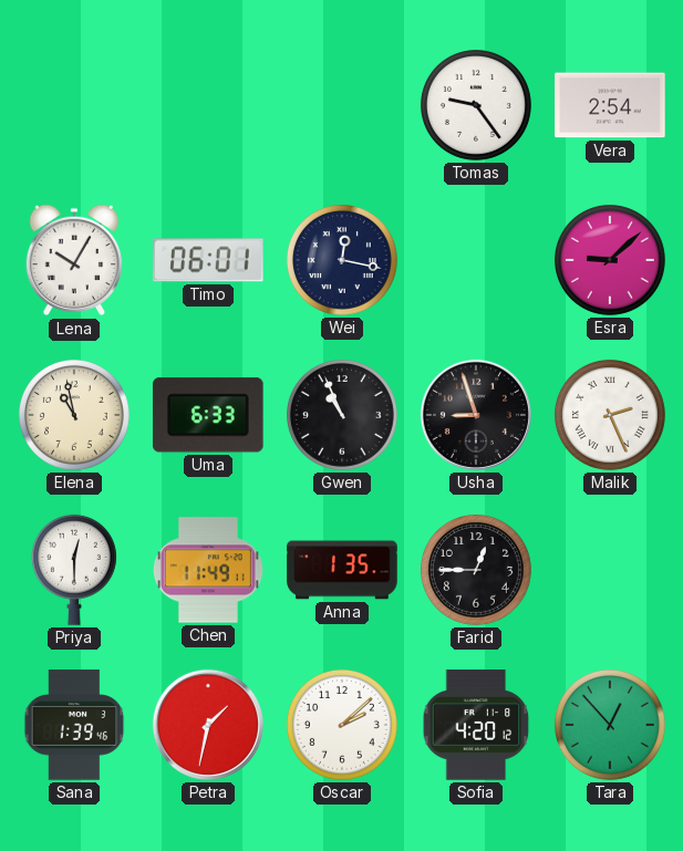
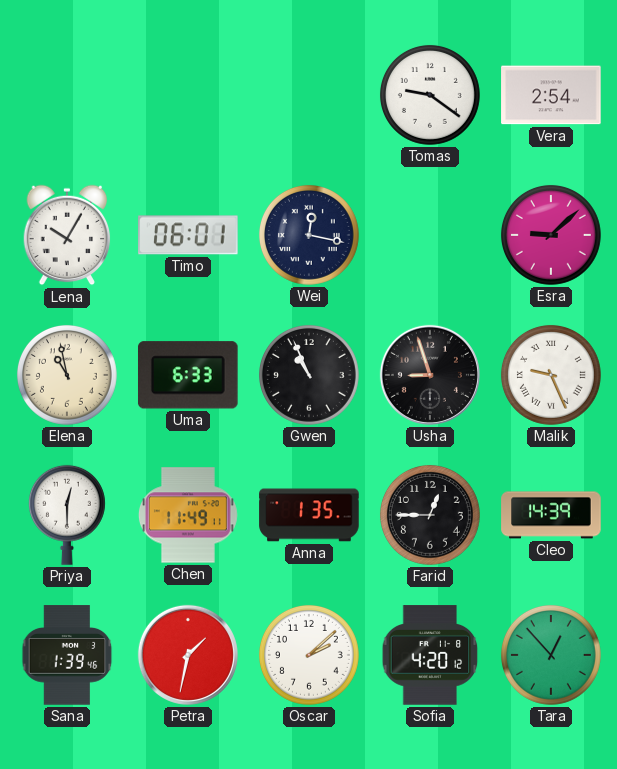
Tomas: 9:24 -> 9:21 (430, 95)
Malik: 2:26 -> 9:26 (551, 375)
Cleo: none -> 14:39 (551, 515)
